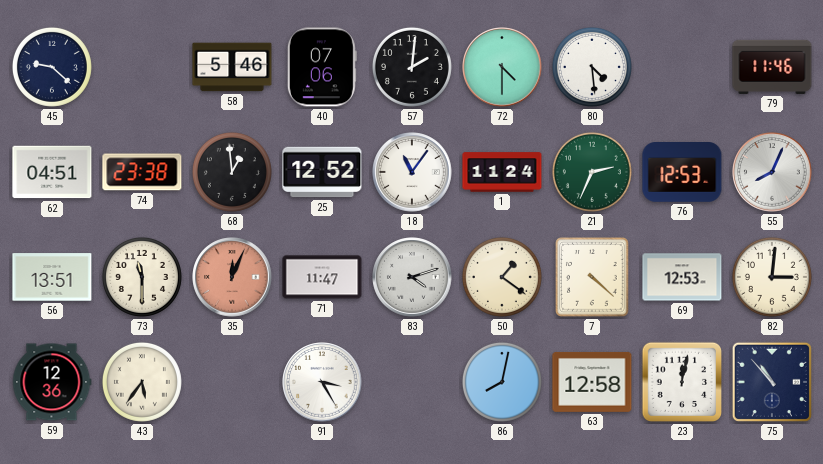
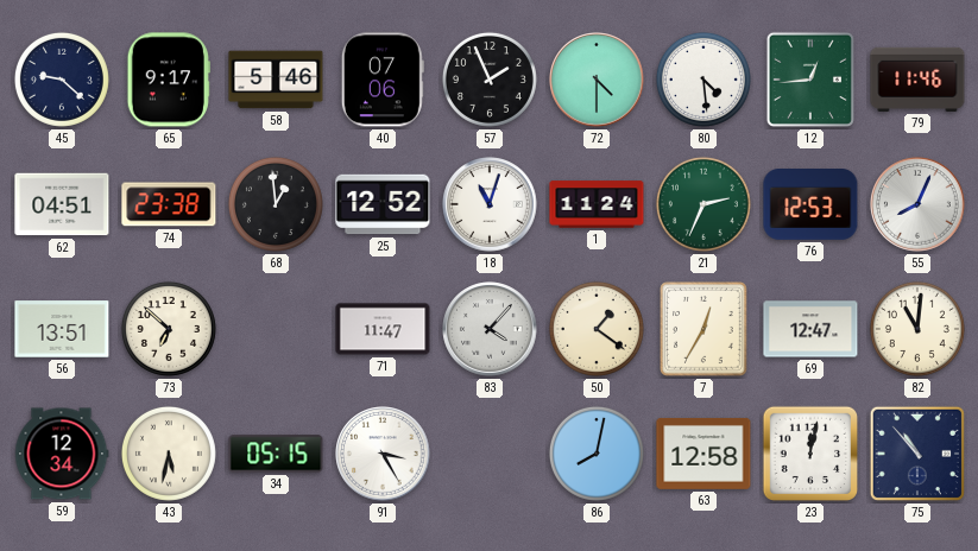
65: none -> 9:17 (169, 80)
57: 2:01 -> 1:56 (490, 80)
12: none -> 12:44 (810, 80)
18: 11:06 -> 11:03 (490, 204)
73: 11:30 -> 6:52 (169, 329)
35: 12:04 -> none (232, 277)
83: 4:12 -> 4:07 (490, 329)
7: 4:22 -> 12:35 (705, 330)
69: 12:53 -> 12:47 (810, 329)
82: 3:01 -> 11:01 (917, 329)
59: 12:36 -> 12:34 (62, 454)
43: 5:36 -> 5:32 (169, 454)
34: none -> 05:15 (276, 454)
